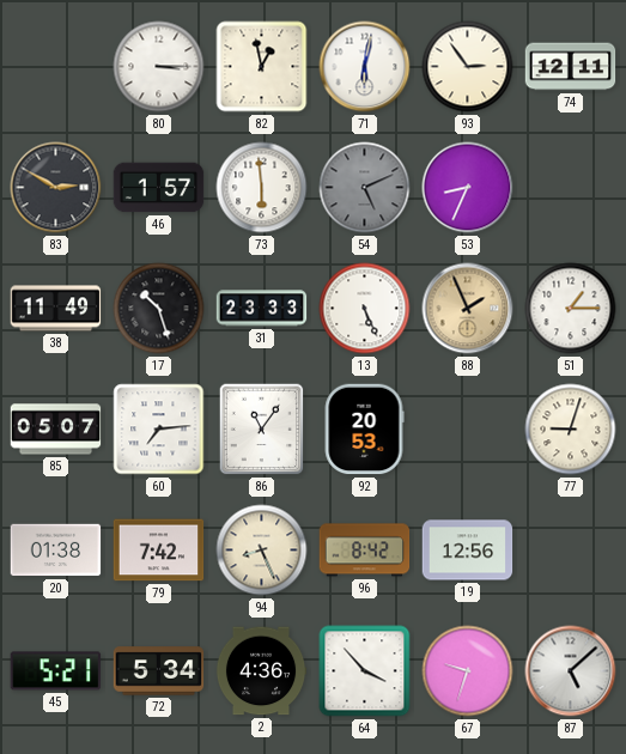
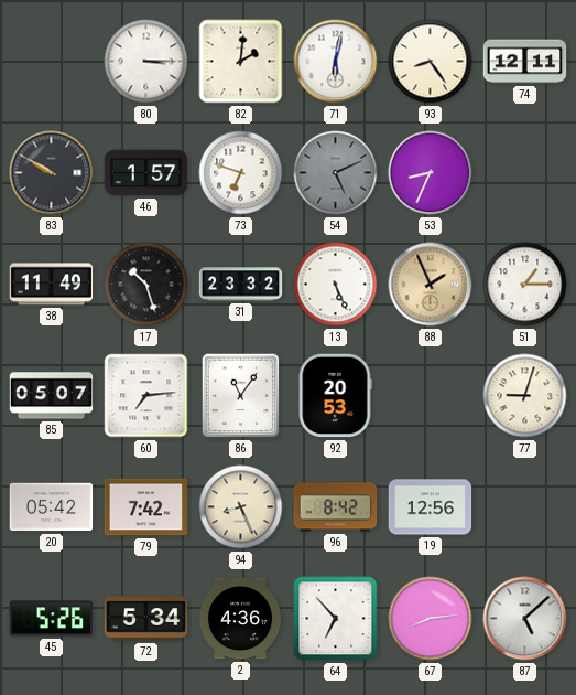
82: 12:58 -> 2:01 (241, 62)
93: 2:54 -> 8:24 (431, 62)
83: 2:50 -> 9:50 (52, 173)
73: 5:59 -> 6:48 (241, 173)
31: 23:33 -> 23:32 (241, 285)
20: 01:38 -> 05:42 (52, 507)
45: 5:21 -> 5:26 (52, 619)
64: 3:53 -> 6:53 (336, 619)
67: 9:33 -> 8:14 (431, 619)
